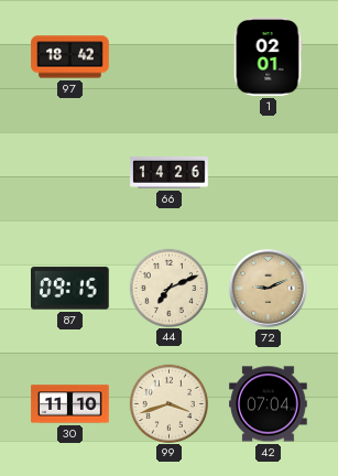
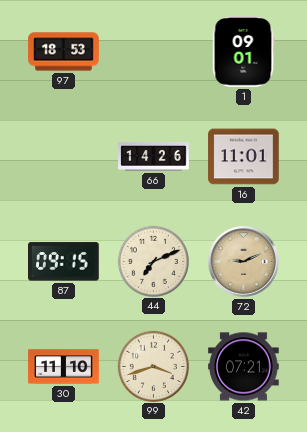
97: 18:42 -> 18:53 (64, 52)
1: 02:01 -> 09:01 (243, 52)
16: none -> 11:01 (244, 157)
42: 07:04 -> 07:21 (244, 367)
